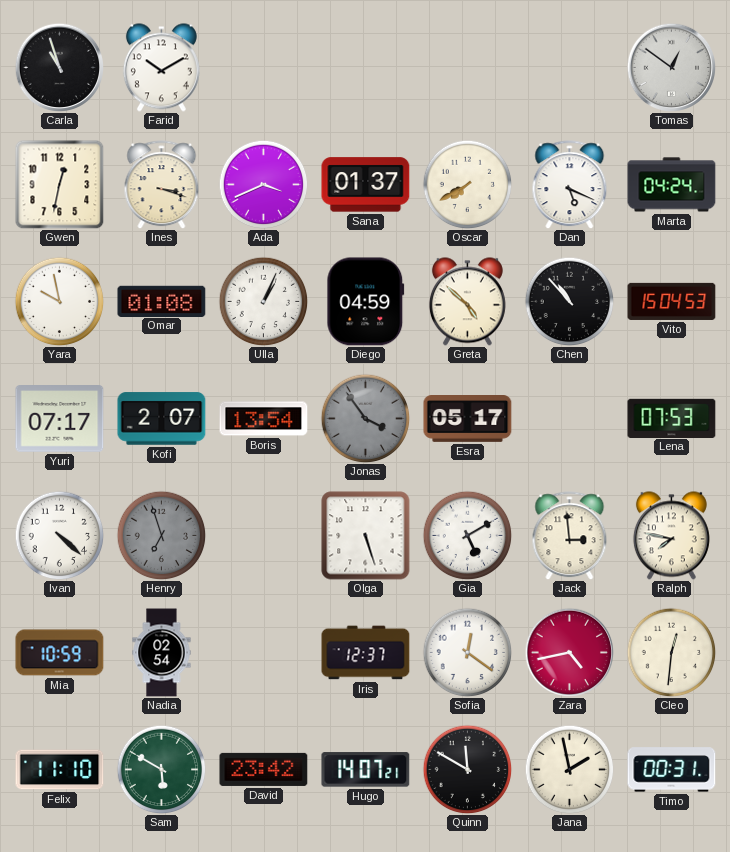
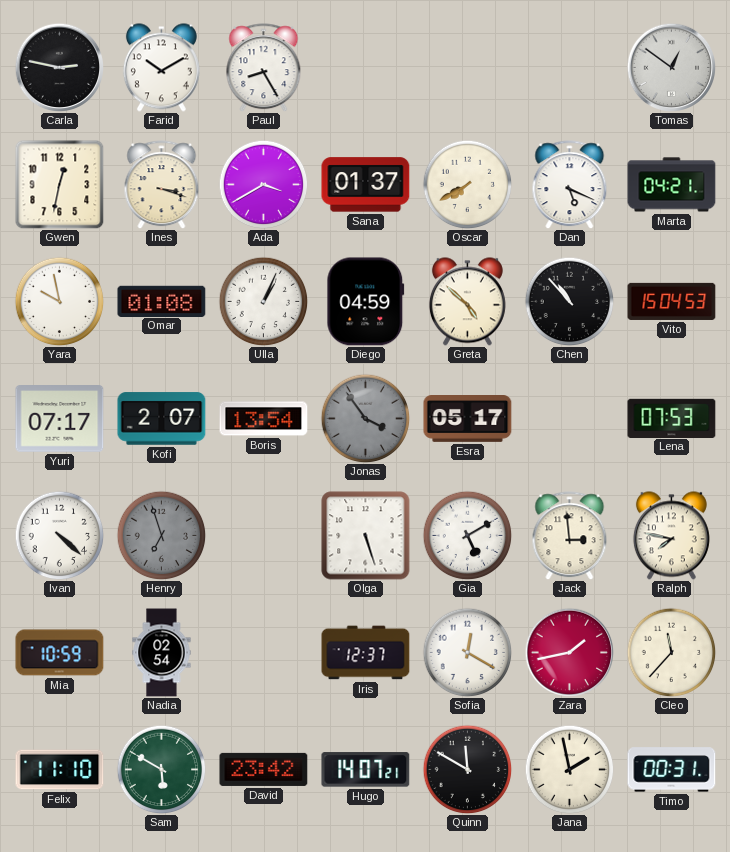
Carla: 10:57 -> 2:47 (59, 67)
Paul: none -> 8:25 (264, 68)
Ada: 3:41 -> 3:40 (263, 184)
Marta: 04:24 -> 04:21 (672, 185)
Sofia: 12:21 -> 12:20 (467, 652)
Zara: 4:43 -> 1:43 (569, 652)
Cleo: 12:31 -> 11:37 (671, 652)
